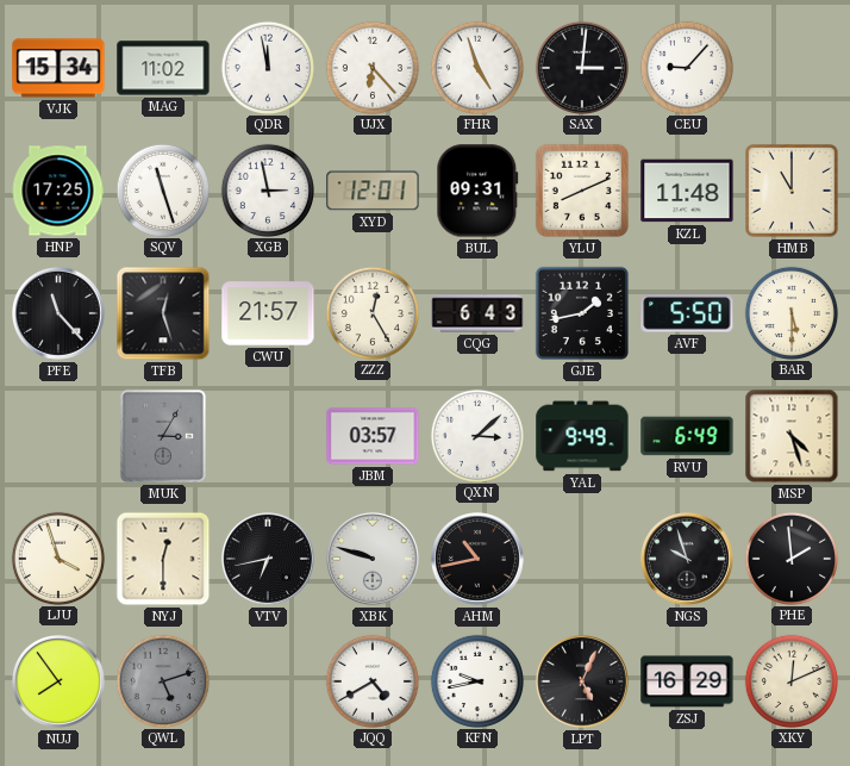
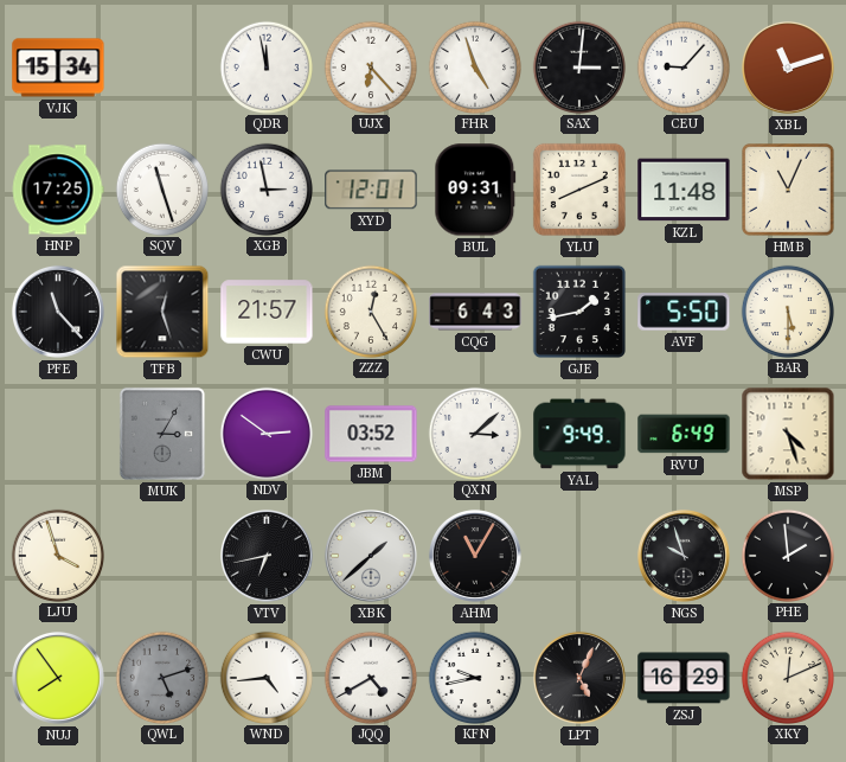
MAG: 11:02 -> none (163, 68)
XBL: none -> 11:12 (788, 68)
HMB: 11:00 -> 11:04 (788, 190)
NDV: none -> 2:51 (265, 433)
JBM: 03:57 -> 03:52 (371, 434)
NYJ: 12:30 -> none (163, 559)
XBK: 9:48 -> 1:38 (371, 556)
AHM: 10:43 -> 11:05 (475, 556)
WND: none -> 4:44 (265, 677)
